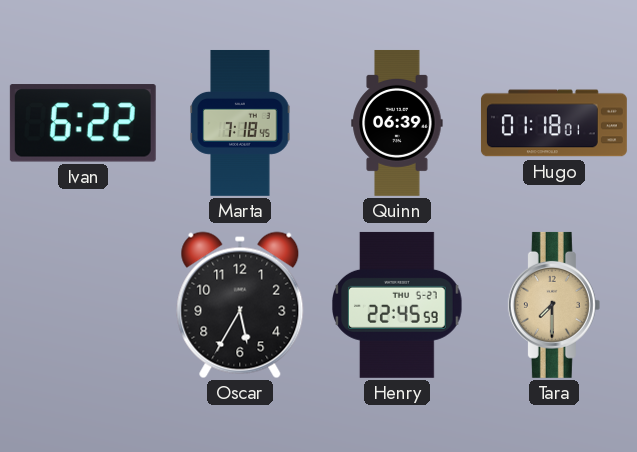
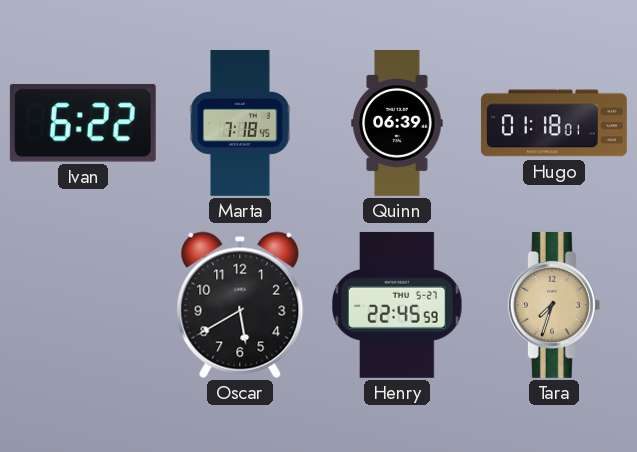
Oscar: 5:35 -> 5:40 (240, 305)
Tara: 7:30 -> 7:33 (554, 305)
